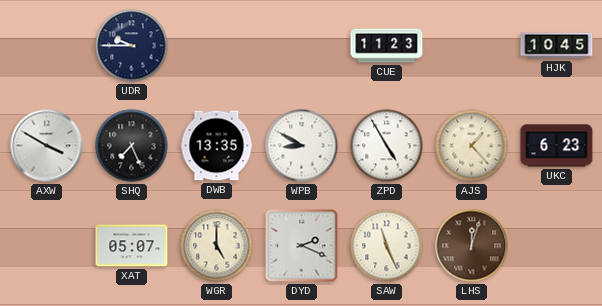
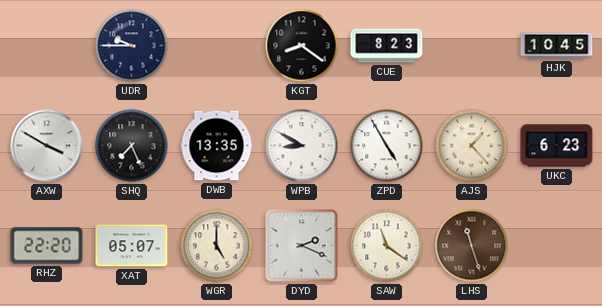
KGT: none -> 8:21 (302, 46)
CUE: 11:23 -> 8:23 (387, 46)
RHZ: none -> 22:20 (47, 246)
SAW: 11:26 -> 11:21 (387, 246)
LHS: 12:03 -> 11:27 (472, 246)
